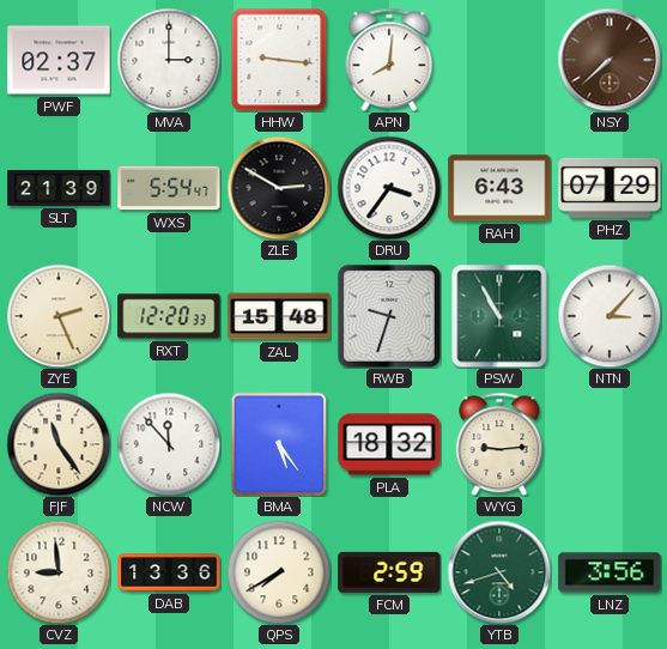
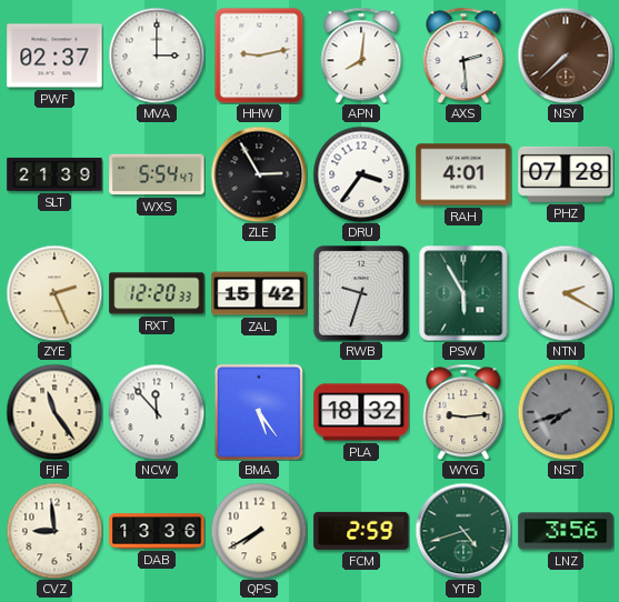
HHW: 9:16 -> 9:13 (259, 56)
AXS: none -> 2:29 (463, 56)
ZLE: 2:50 -> 2:55 (259, 174)
RAH: 6:43 -> 4:01 (463, 174)
PHZ: 07:29 -> 07:28 (566, 174)
ZAL: 15:48 -> 15:42 (259, 293)
PSW: 10:55 -> 5:55 (463, 293)
NTN: 3:07 -> 2:20 (566, 293)
NST: none -> 7:42 (566, 412)
